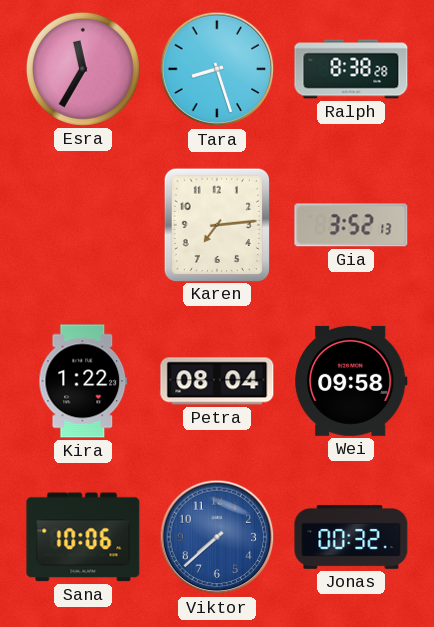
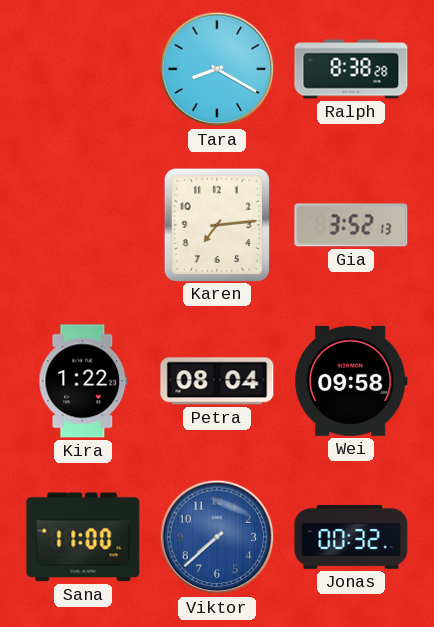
Esra: 11:35 -> none (83, 69)
Tara: 8:27 -> 8:20 (217, 69)
Sana: 10:06 -> 11:00 (83, 537)
